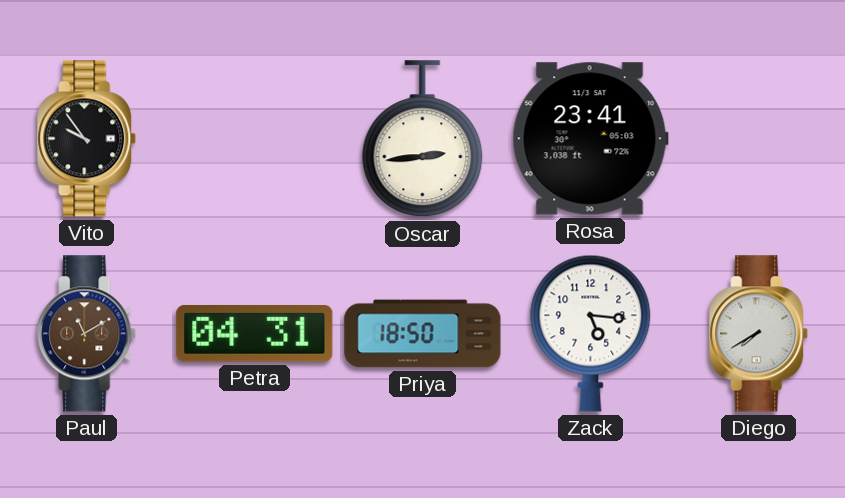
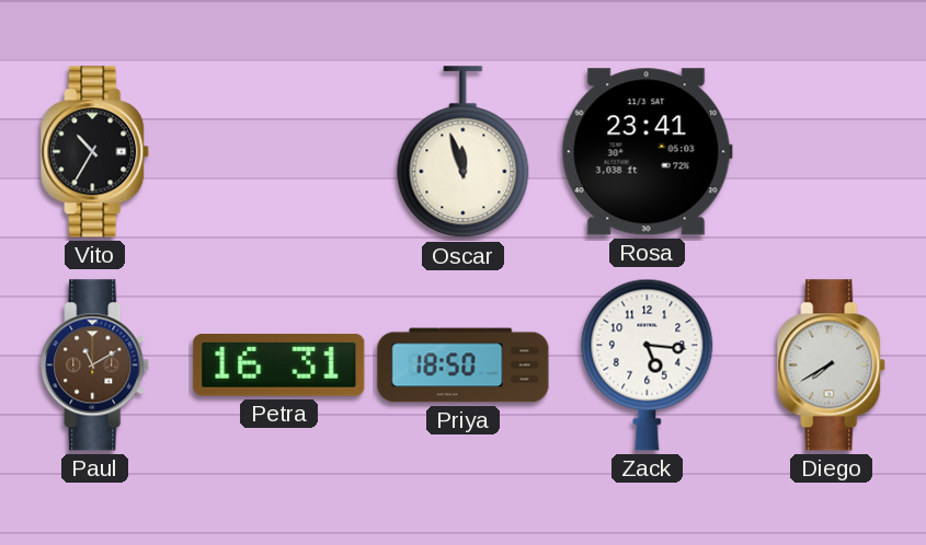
Vito: 9:54 -> 10:35 (95, 152)
Oscar: 2:44 -> 11:57 (464, 152)
Petra: 04:31 -> 16:31 (279, 364)
